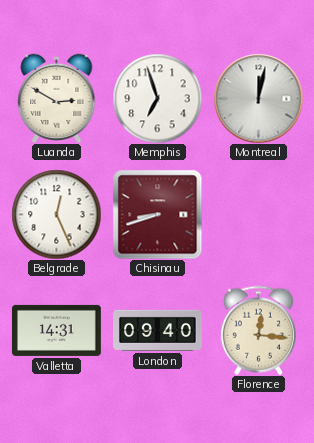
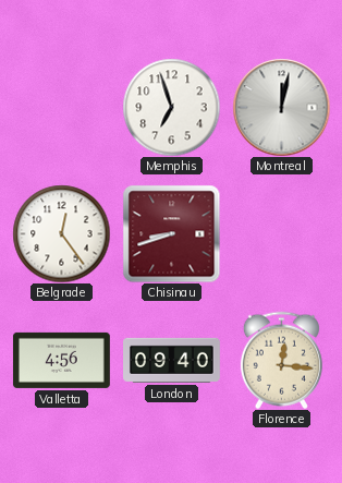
Luanda: 2:50 -> none (57, 98)
Belgrade: 12:26 -> 12:24 (61, 233)
Valletta: 14:31 -> 4:56 (61, 360)
